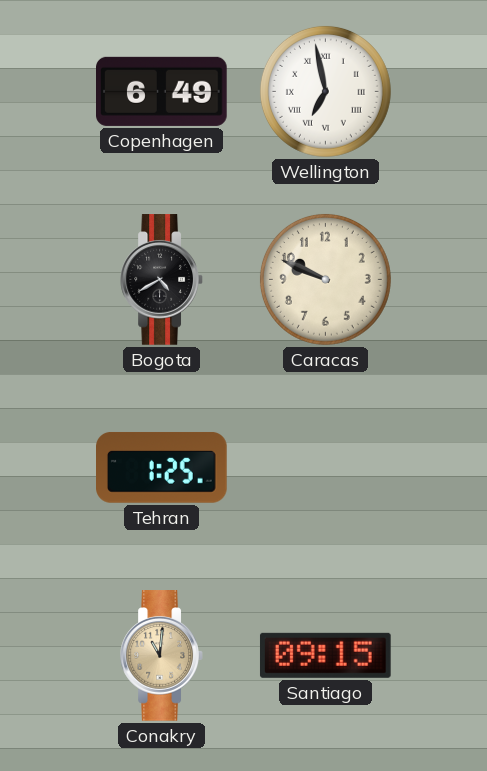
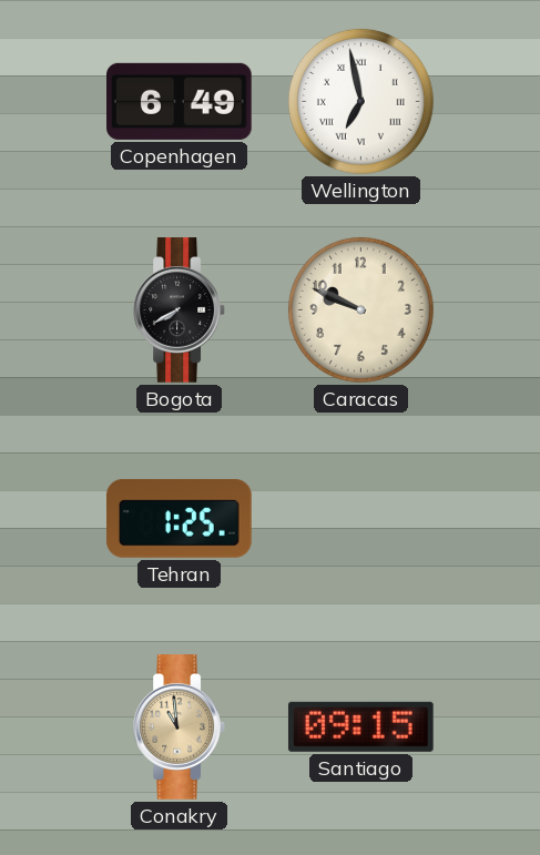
Bogota: 4:40 -> 7:40 (180, 311)
Conakry: 11:01 -> 10:59 (180, 727)
